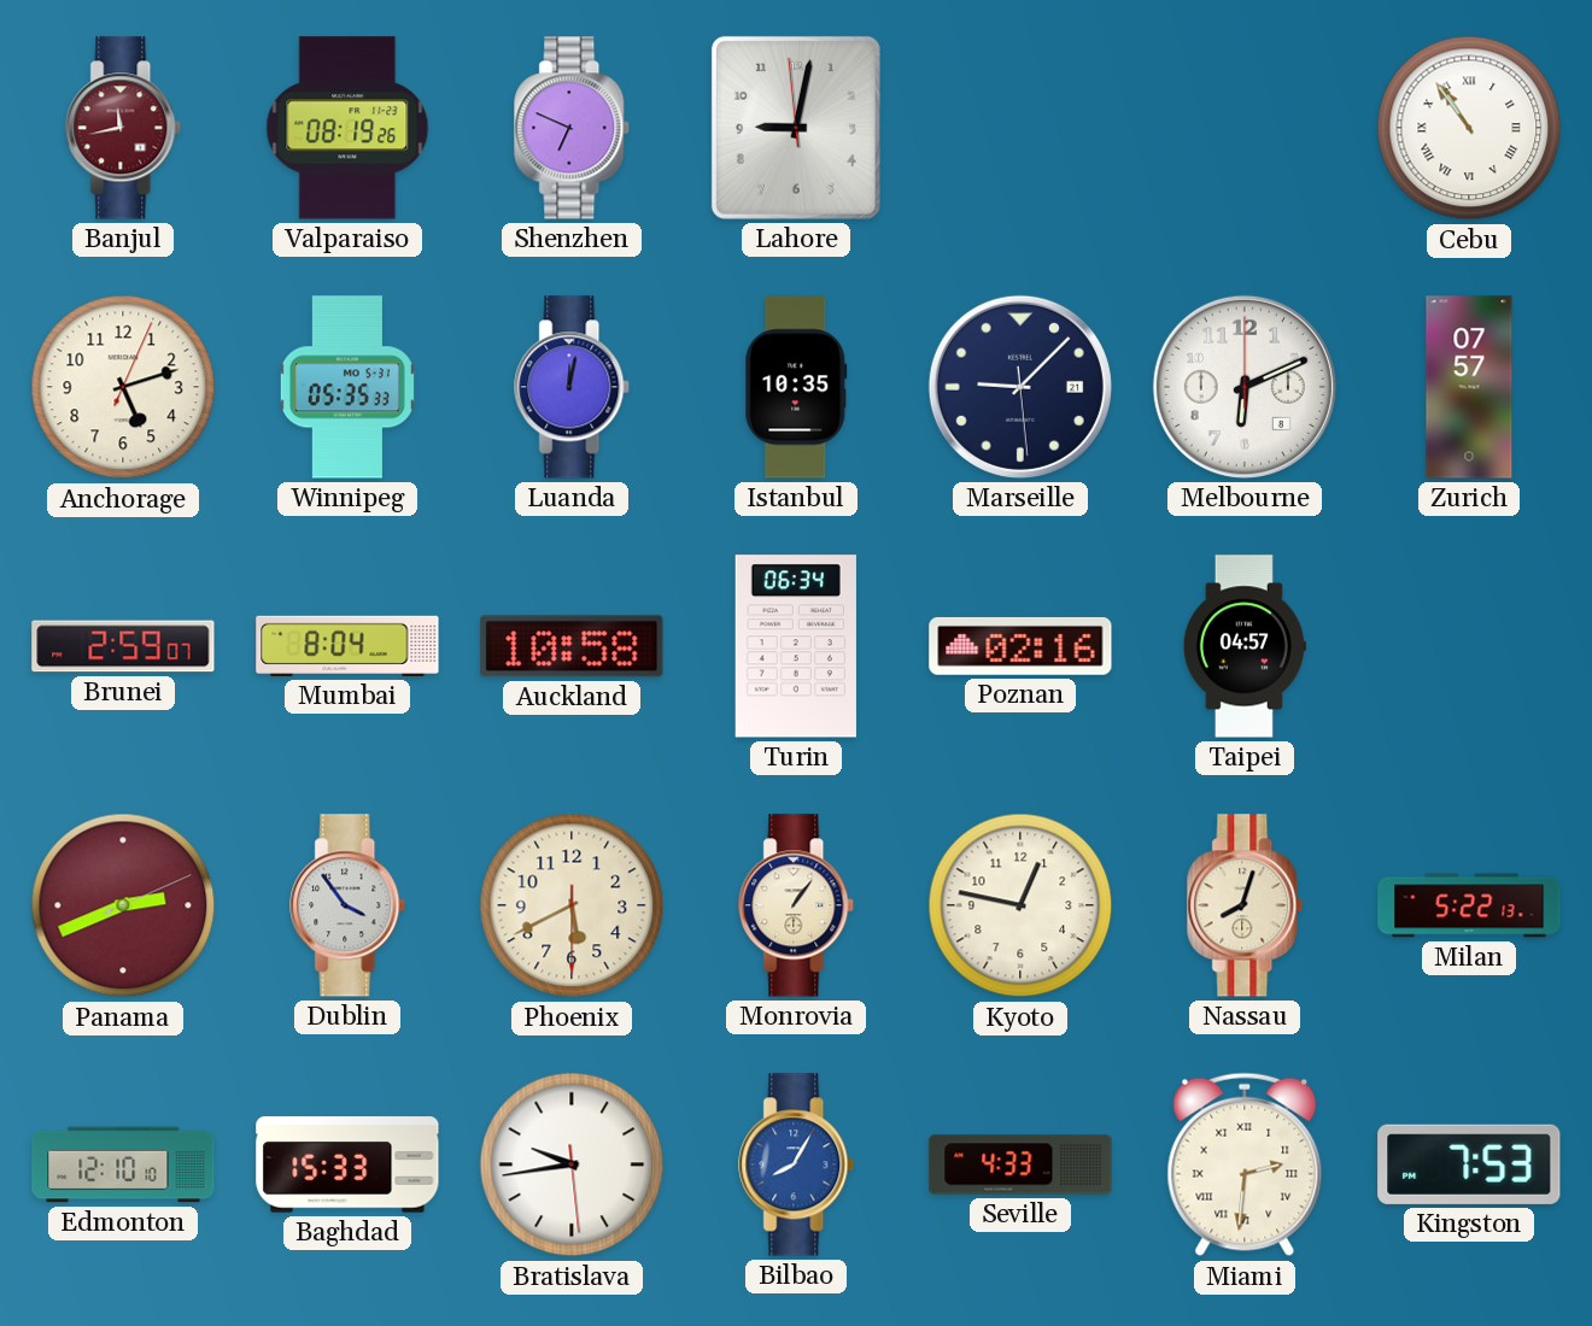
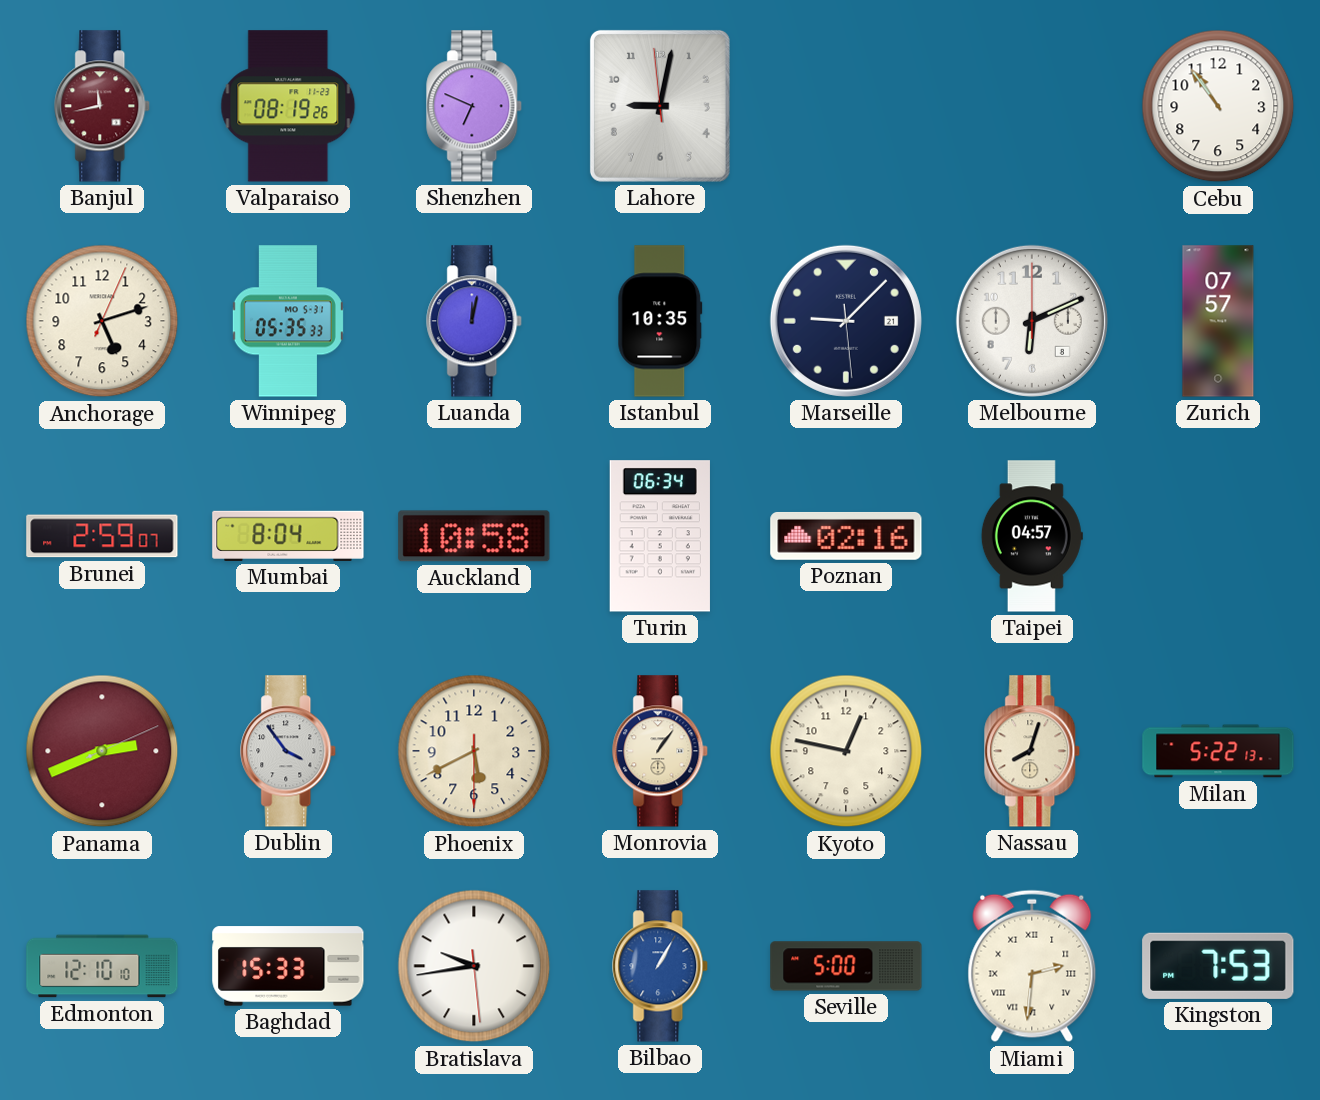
Cebu numerals: Roman -> Arabic (1218, 106)
Bilbao: 8:05 -> 1:05 (661, 966)
Seville: 4:33 -> 5:00 (846, 966)
